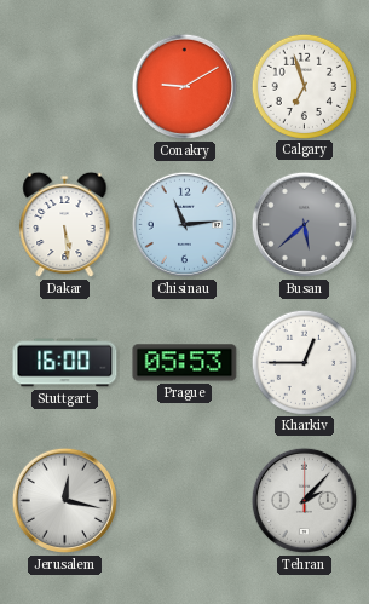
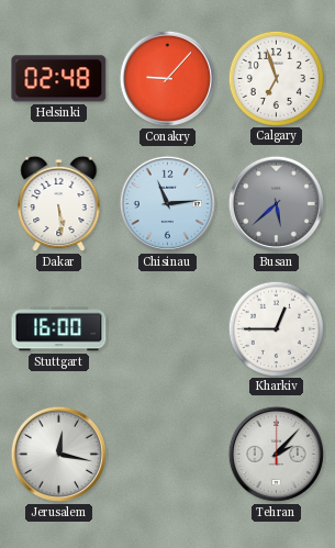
Helsinki: none -> 02:48 (59, 79)
Conakry: 9:10 -> 9:07 (167, 78)
Prague: 05:53 -> none (185, 363)
